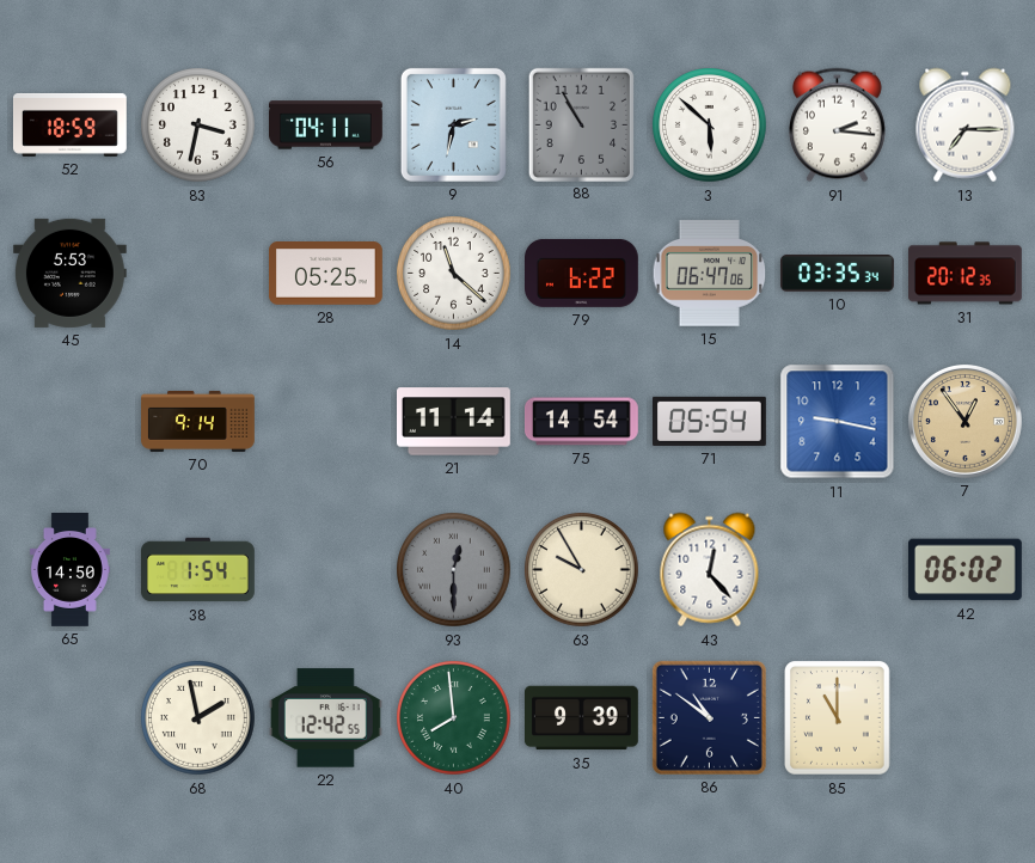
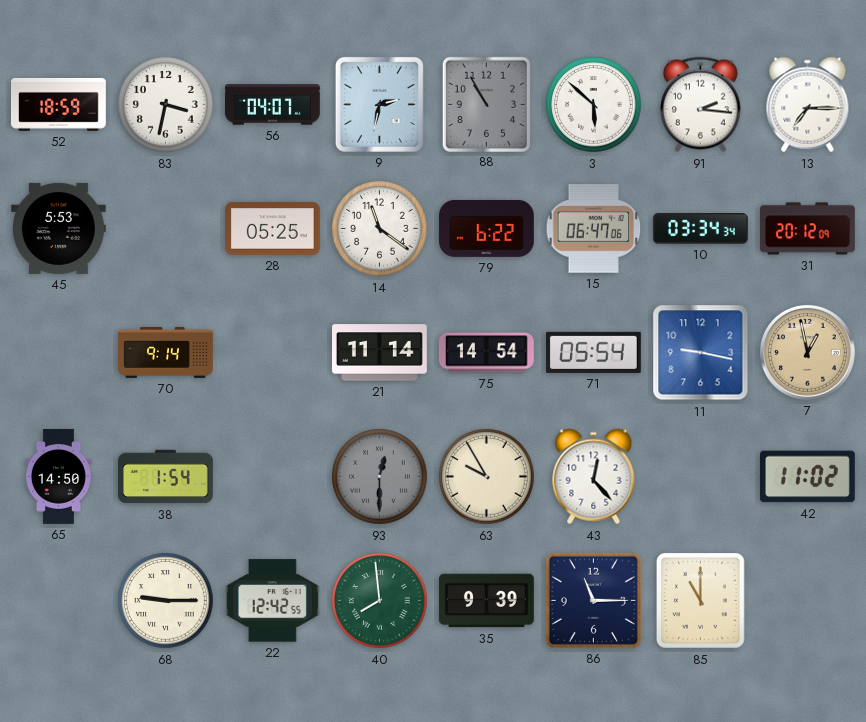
56: 04:11 -> 04:07 (273, 105)
14: 11:22 -> 11:21 (380, 229)
10: 03:35 -> 03:34 (700, 229)
31: 20:12:35 -> 20:12:09 (808, 229)
7: 12:54 -> 12:58 (807, 352)
42: 06:02 -> 11:02 (807, 477)
68: 1:58 -> 9:15 (166, 601)
86: 10:51 -> 11:15 (593, 600)
